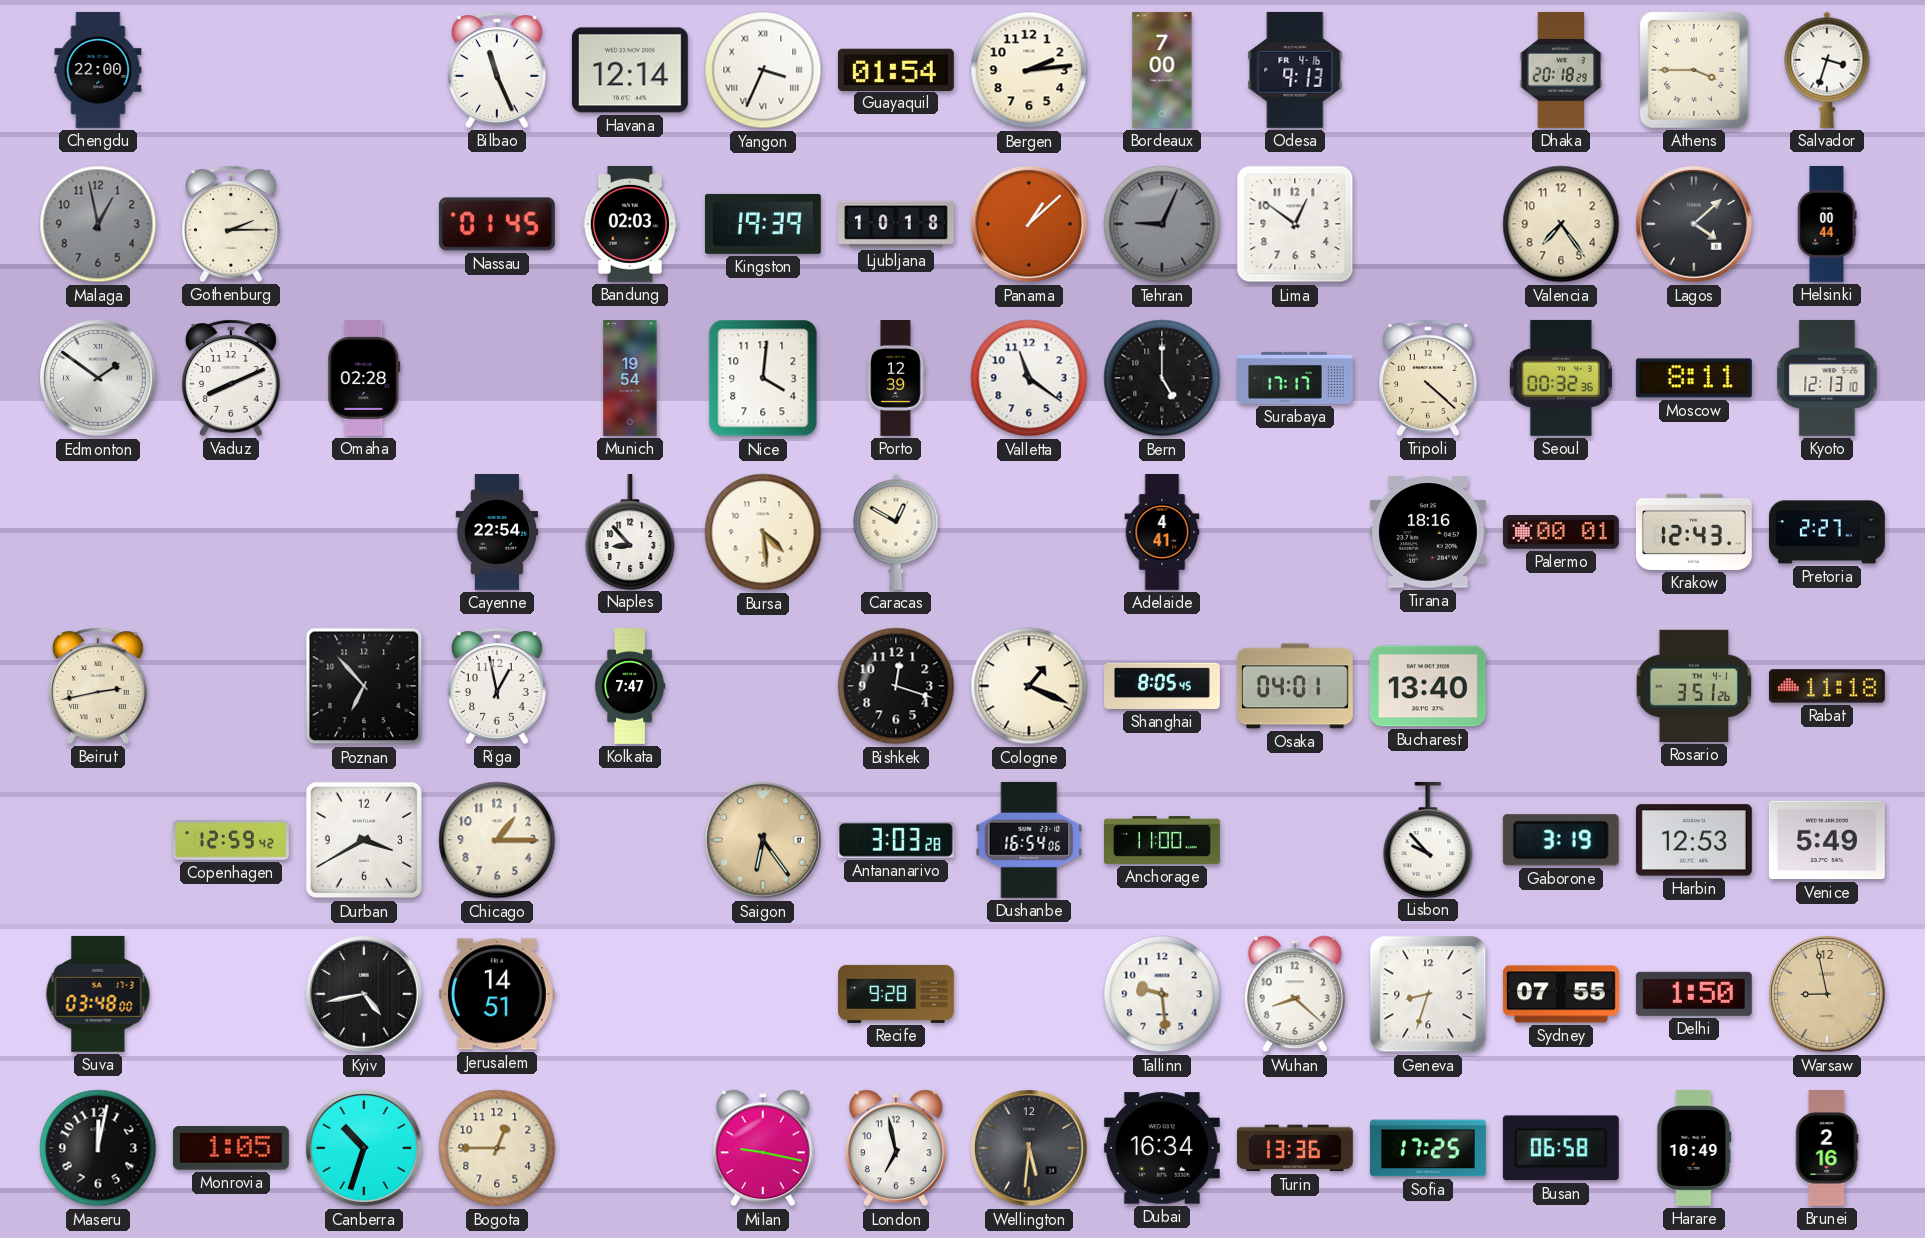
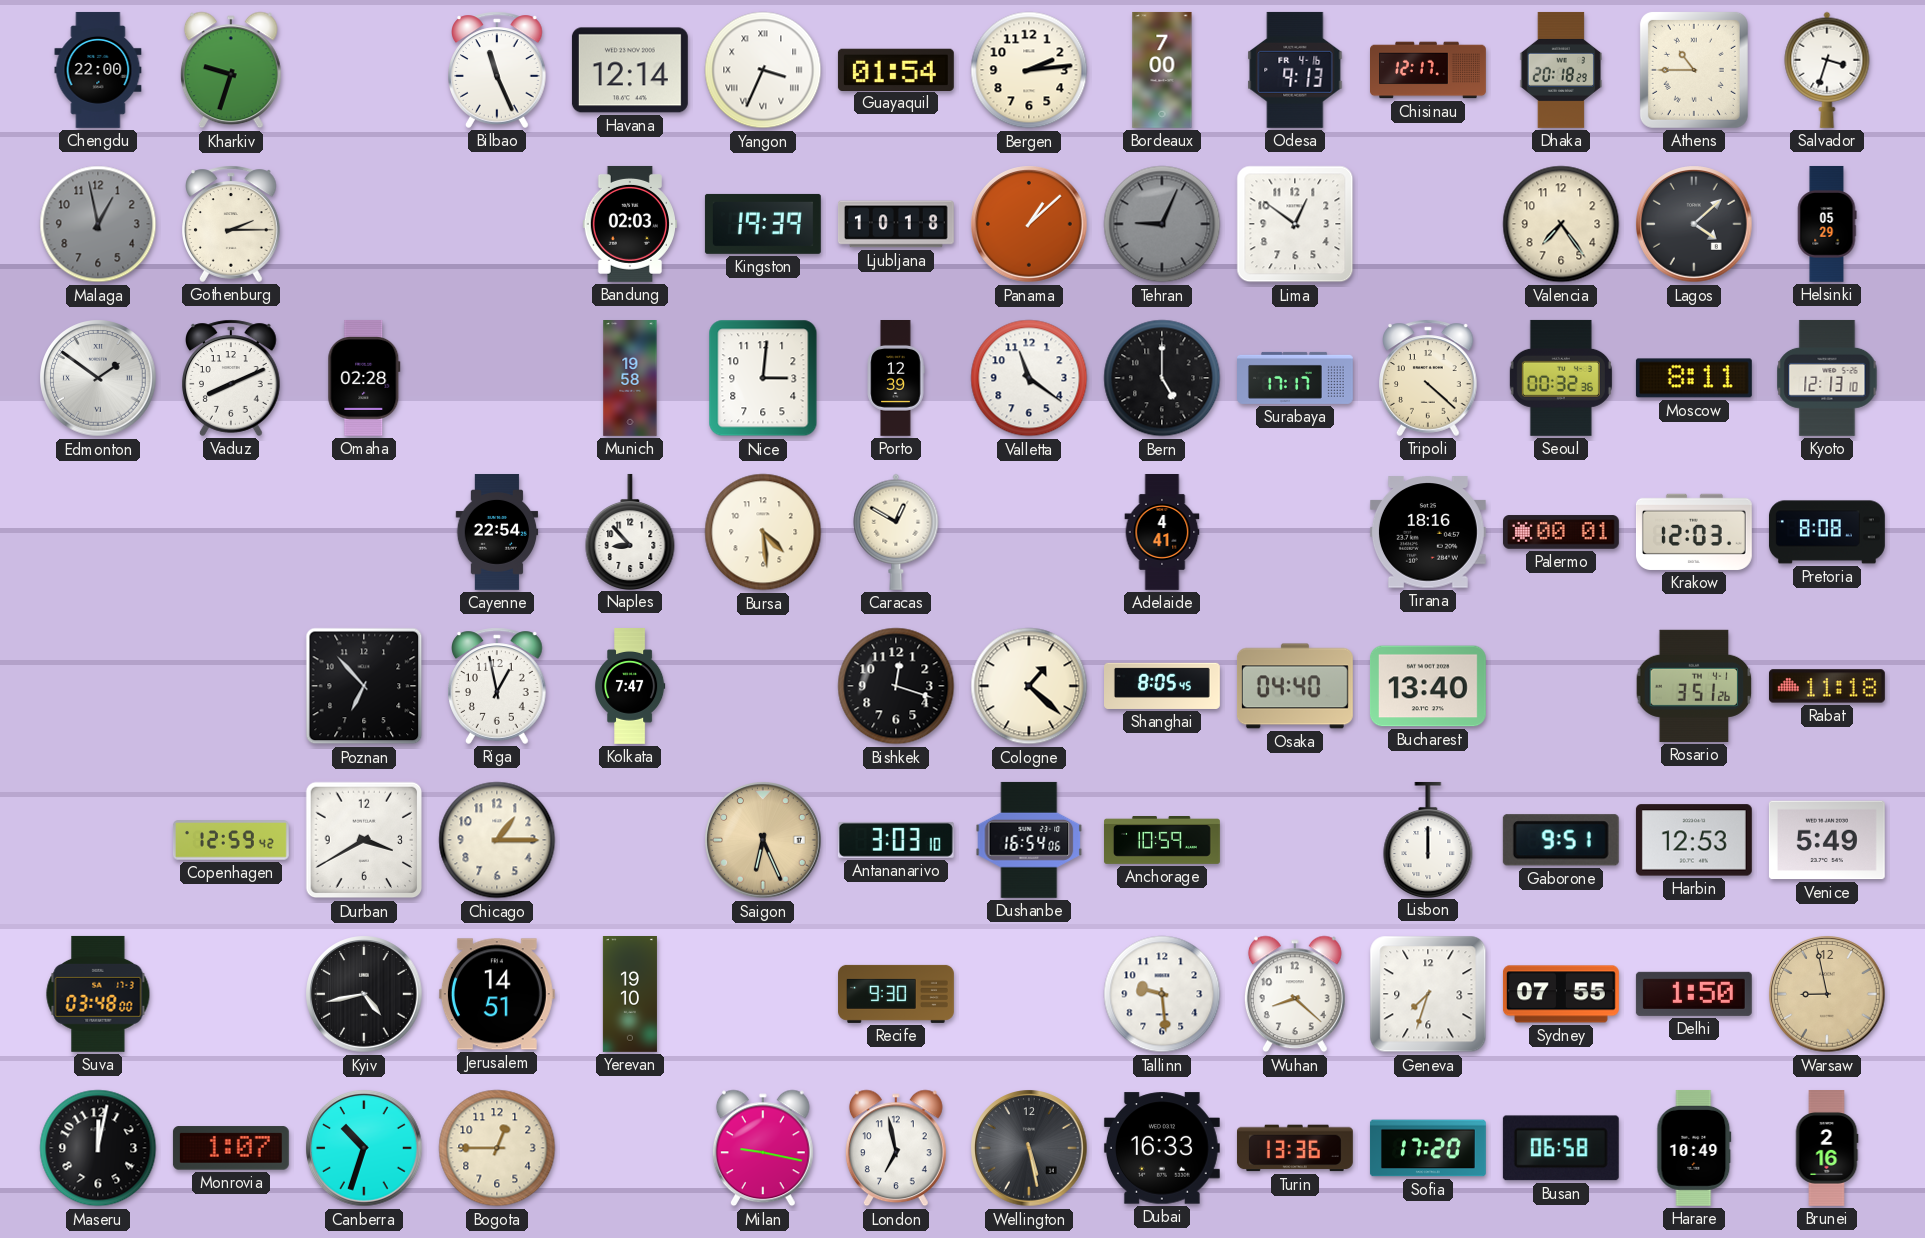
Kharkiv: none -> 9:33 (231, 70)
Chisinau: none -> 12:17 (1429, 70)
Athens: 3:45 -> 10:45 (1694, 70)
Nassau: 01:45 -> none (497, 224)
Helsinki: 00:44 -> 05:29 (1827, 224)
Munich: 19:54 -> 19:58 (630, 379)
Nice: 4:01 -> 3:01 (763, 378)
Krakow: 12:43 -> 12:03 (1694, 532)
Pretoria: 2:27 -> 8:08 (1827, 532)
Beirut: 2:43 -> none (99, 686)
Cologne: 1:19 -> 1:22 (1029, 686)
Osaka: 04:01 -> 04:40 (1295, 686)
Saigon: 6:24 -> 6:26 (763, 840)
Antananarivo: 3:03:28 -> 3:03:10 (896, 840)
Anchorage: 11:00 -> 10:59 (1163, 841)
Lisbon: 9:53 -> 12:00 (1428, 839)
Gaborone: 3:19 -> 9:51 (1561, 840)
Yerevan: none -> 19:10 (630, 995)
Recife: 9:28 -> 9:30 (897, 994)
Geneva: 8:33 -> 7:33 (1428, 994)
Monrovia: 1:05 -> 1:07 (231, 1148)
Wellington: 5:31 -> 5:28 (1029, 1148)
Dubai: 16:34 -> 16:33 (1162, 1148)
Sofia: 17:25 -> 17:20 (1428, 1148)
